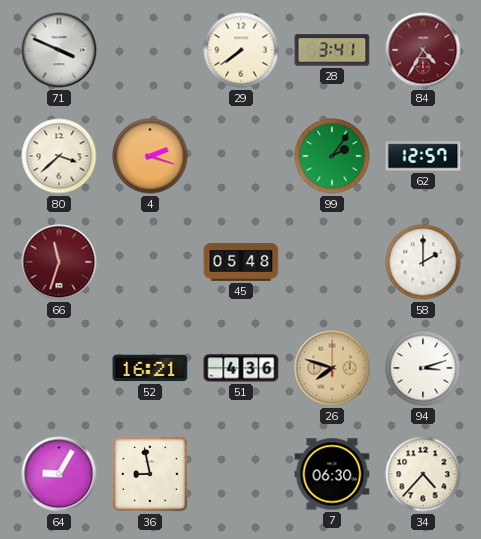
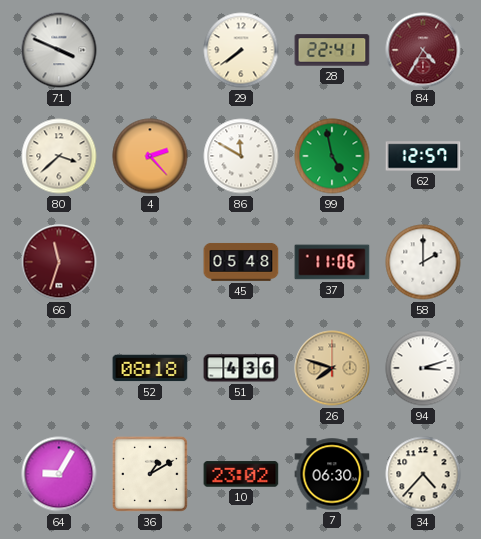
28: 3:41 -> 22:41 (332, 50)
4: 2:18 -> 2:23 (150, 156)
86: none -> 11:50 (241, 156)
99: 2:06 -> 4:58 (332, 156)
37: none -> 11:06 (332, 262)
52: 16:21 -> 08:18 (150, 368)
36: 8:58 -> 1:10 (150, 474)
10: none -> 23:02 (241, 474)
